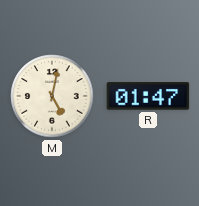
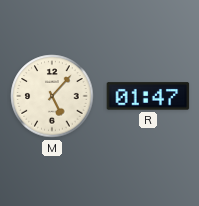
M: 5:02 -> 5:07 (52, 96)
